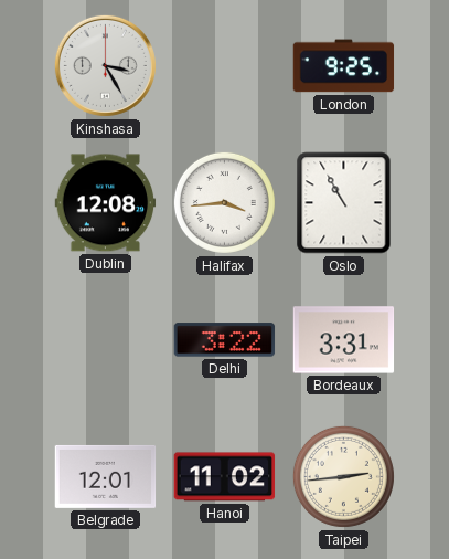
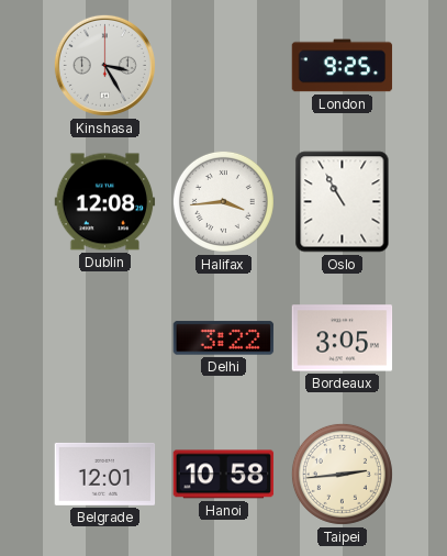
Bordeaux: 3:31 -> 3:05 (343, 338)
Hanoi: 11:02 -> 10:58 (224, 475)
